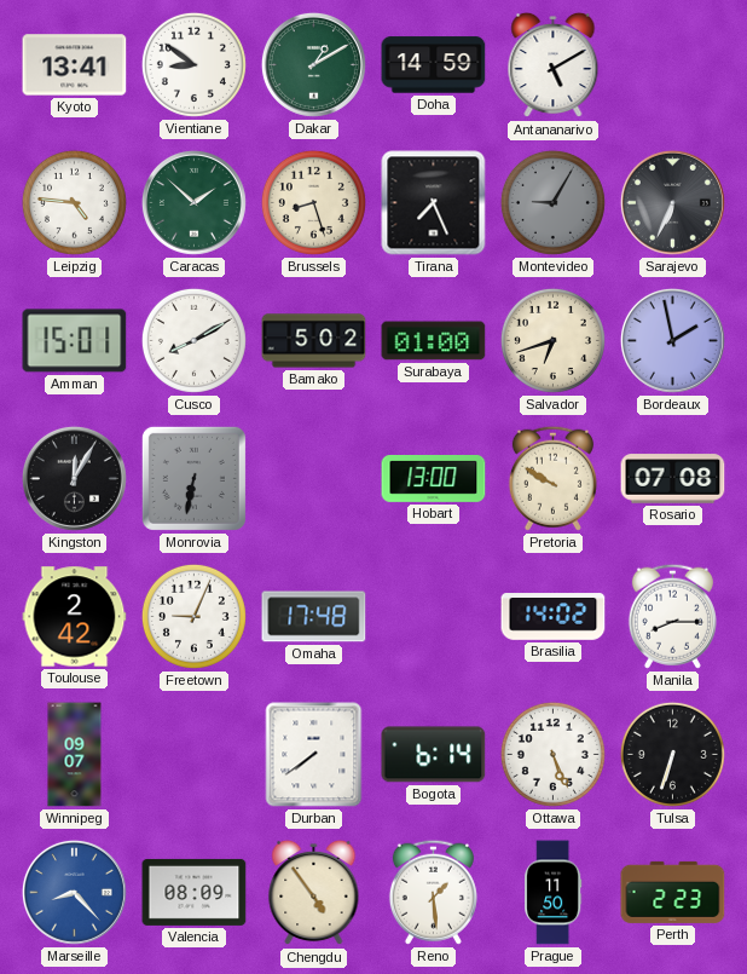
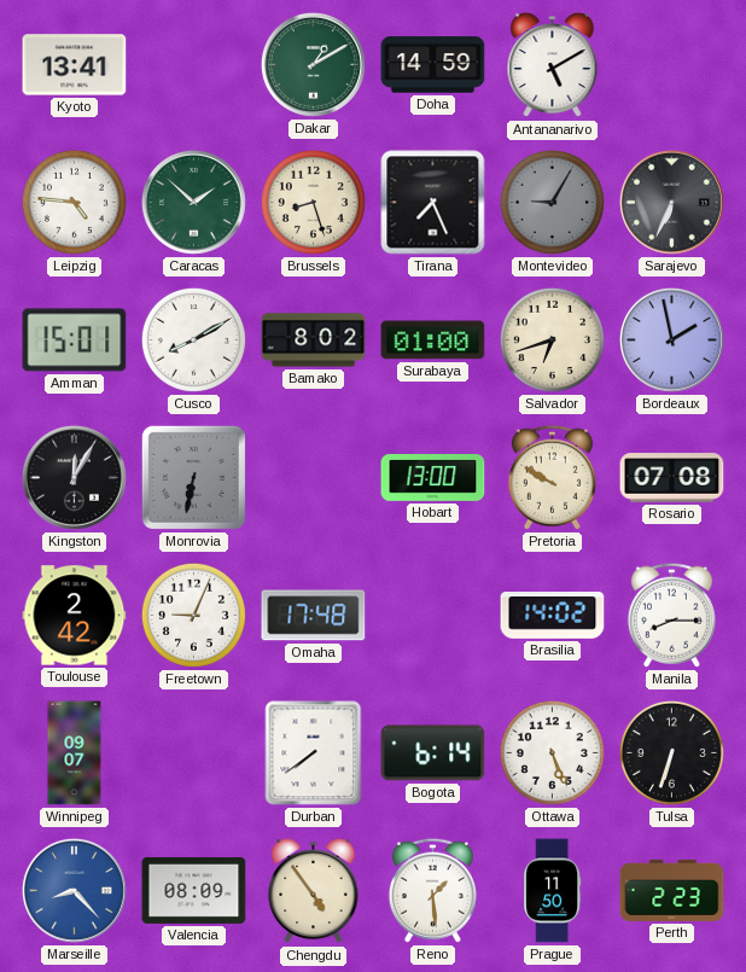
Vientiane: 8:51 -> none (193, 64)
Bamako: 5:02 -> 8:02 (314, 341)
